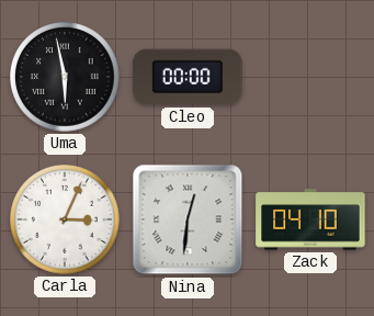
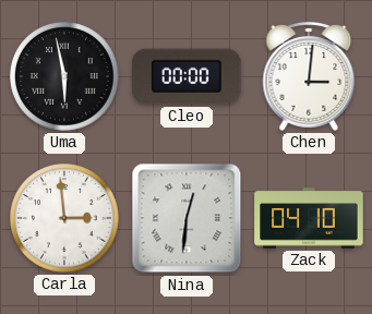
Chen: none -> 3:01 (309, 76)
Carla: 3:04 -> 2:59 (65, 219)
